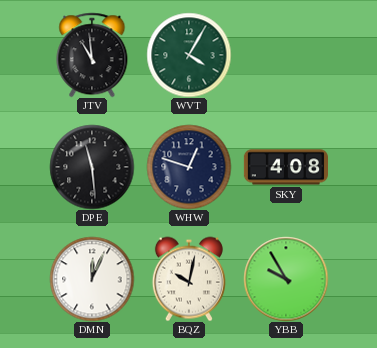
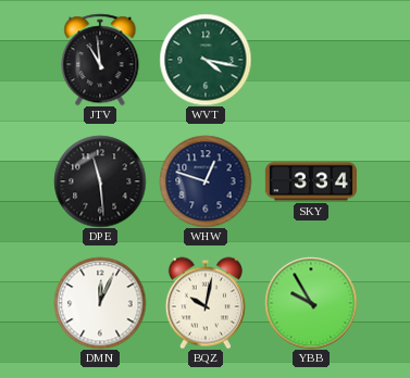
WVT: 4:05 -> 4:17 (206, 60)
SKY: 4:08 -> 3:34 (311, 181)
